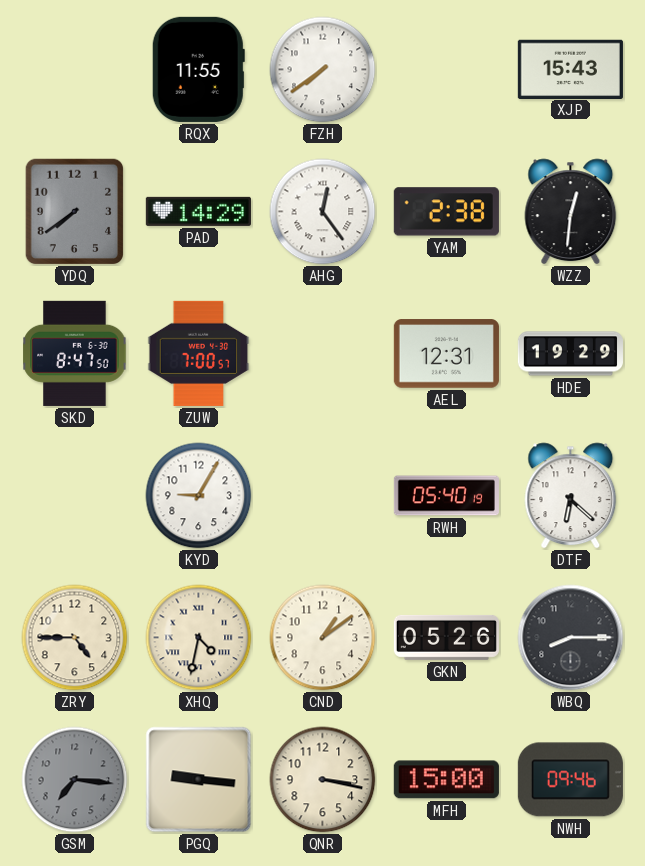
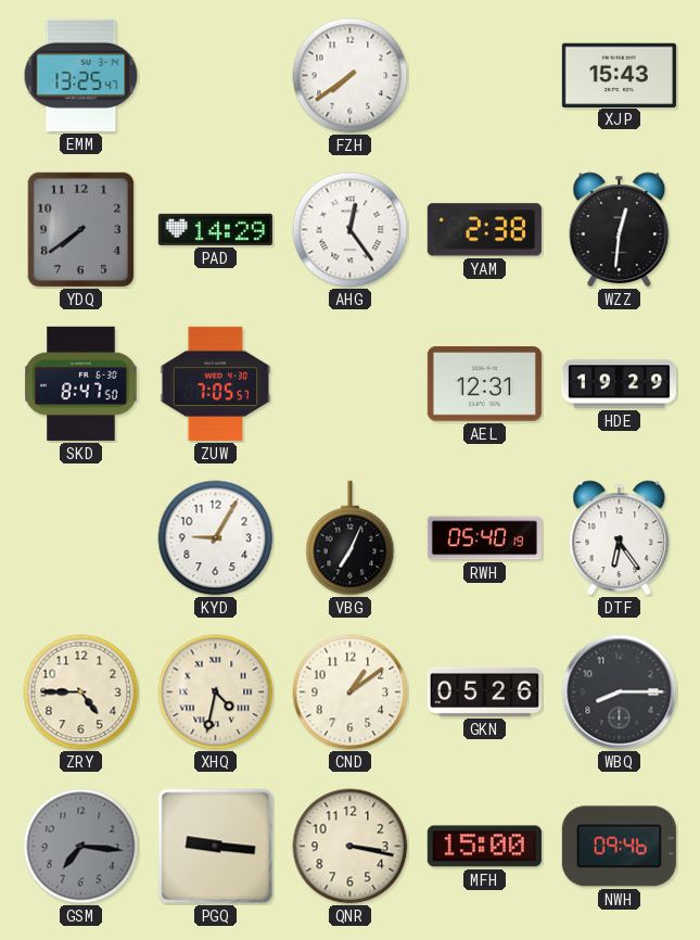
EMM: none -> 13:25 (81, 75)
RQX: 11:55 -> none (198, 69)
ZUW: 7:00 -> 7:05 (216, 383)
VBG: none -> 7:04 (351, 538)
DTF: 6:22 -> 6:24 (620, 538)
